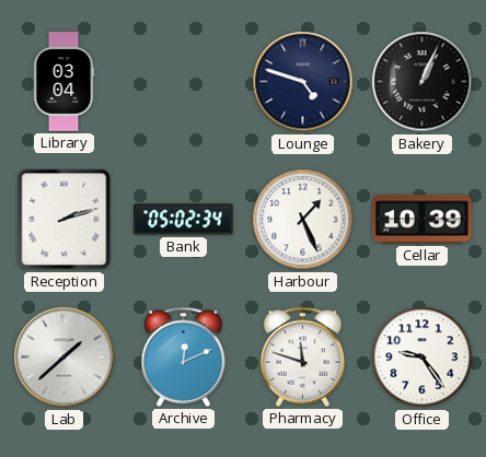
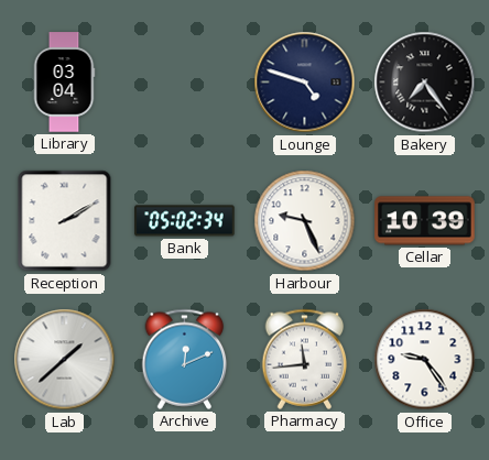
Bakery: 1:04 -> 7:24 (425, 83)
Reception: 2:12 -> 2:10 (65, 221)
Harbour: 1:26 -> 9:26 (305, 221)
Pharmacy: 11:48 -> 11:44 (305, 359)
